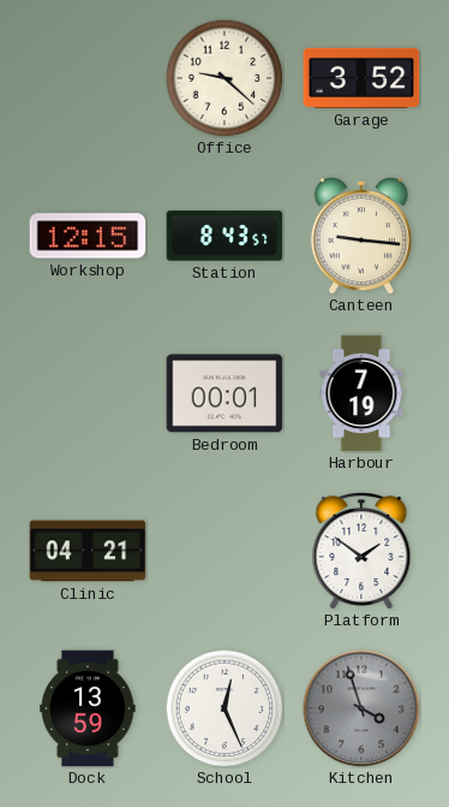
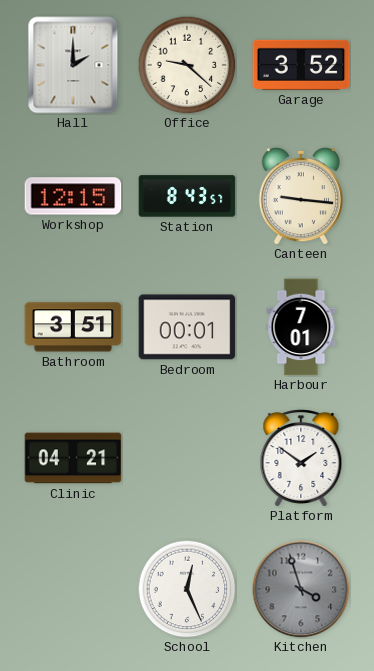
Hall: none -> 2:00 (73, 65)
Bathroom: none -> 3:51 (73, 327)
Harbour: 7:19 -> 7:01 (301, 327)
Dock: 13:59 -> none (88, 708)
